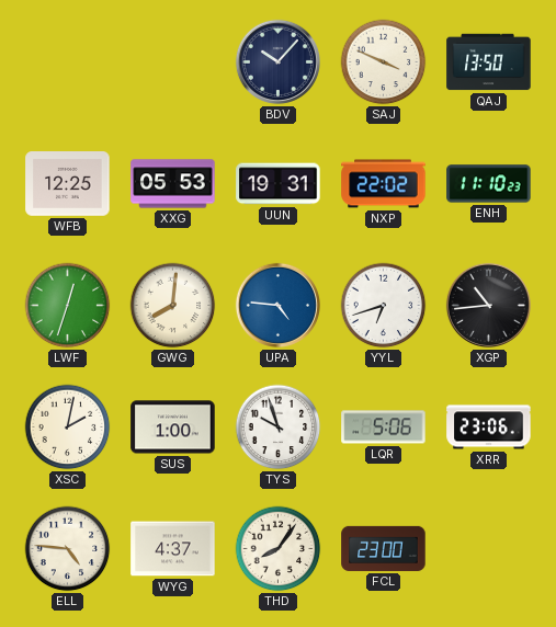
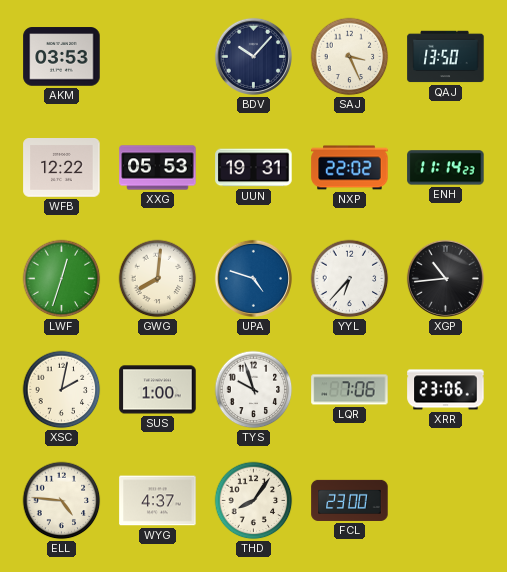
AKM: none -> 03:53 (62, 57)
SAJ: 3:49 -> 3:26 (350, 57)
WFB: 12:25 -> 12:22 (62, 168)
ENH: 11:10 -> 11:14 (446, 168)
UPA: 4:46 -> 4:48 (253, 278)
YYL: 6:42 -> 6:37 (350, 279)
LQR: 5:06 -> 7:06 (350, 390)
